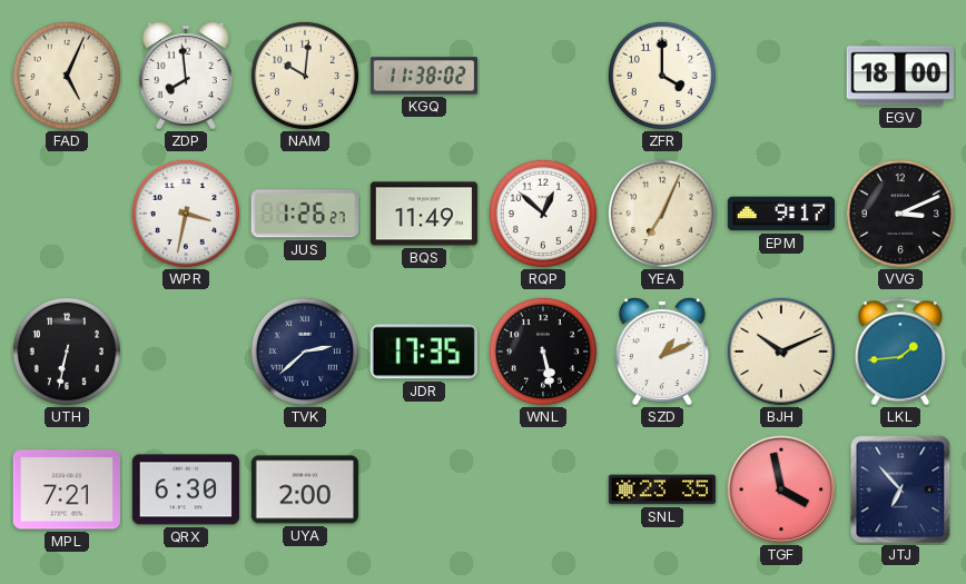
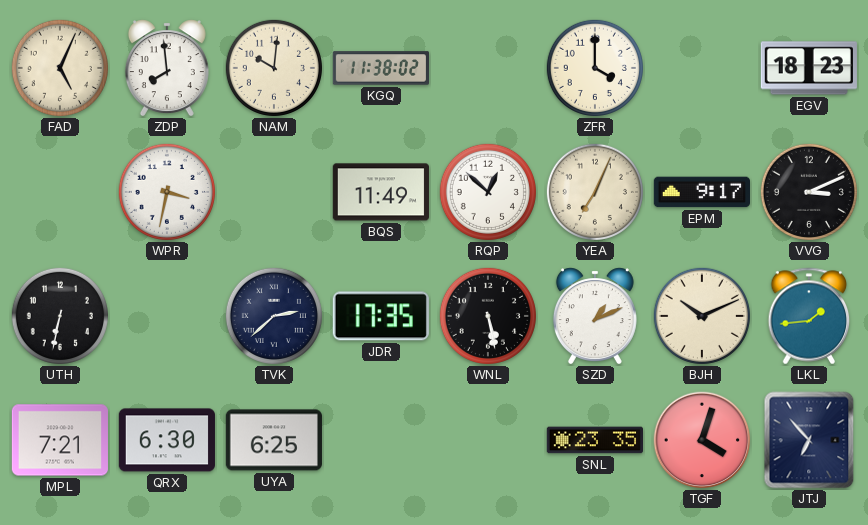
EGV: 18:00 -> 18:23 (809, 68)
JUS: 1:26 -> none (305, 214)
UYA: 2:00 -> 6:25 (274, 440)
TGF: 3:58 -> 4:03 (702, 440)
